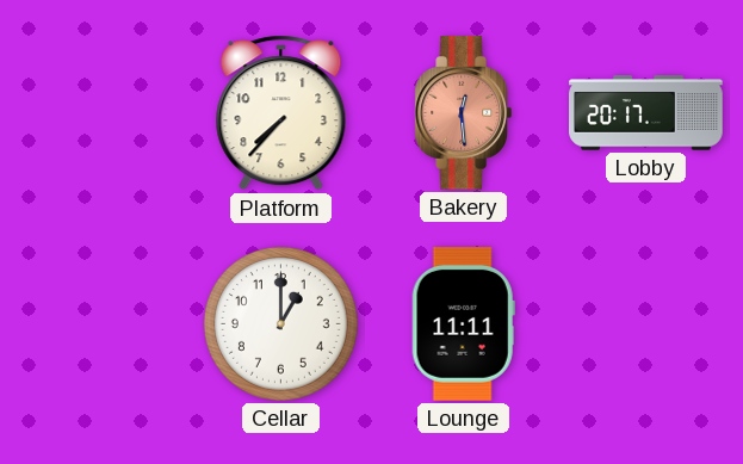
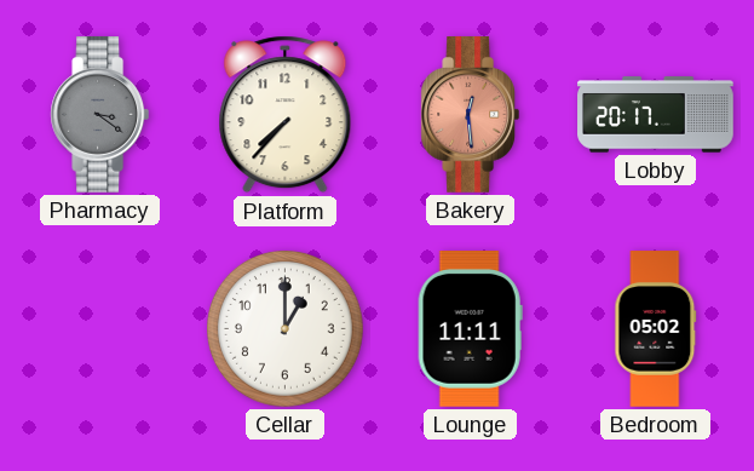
Pharmacy: none -> 3:21 (100, 115)
Bedroom: none -> 05:02 (656, 329)
